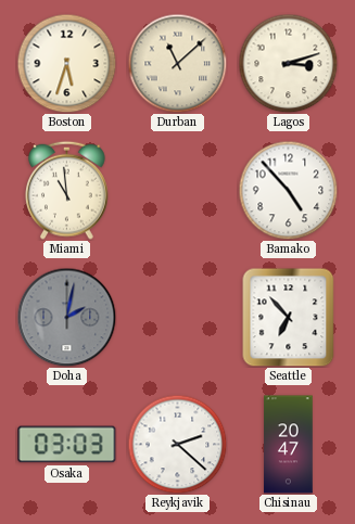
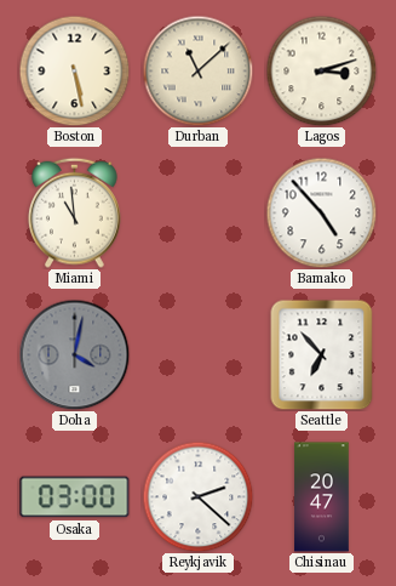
Boston: 5:33 -> 5:28 (74, 70)
Doha: 2:02 -> 4:02 (74, 354)
Osaka: 03:03 -> 03:00 (75, 497)
